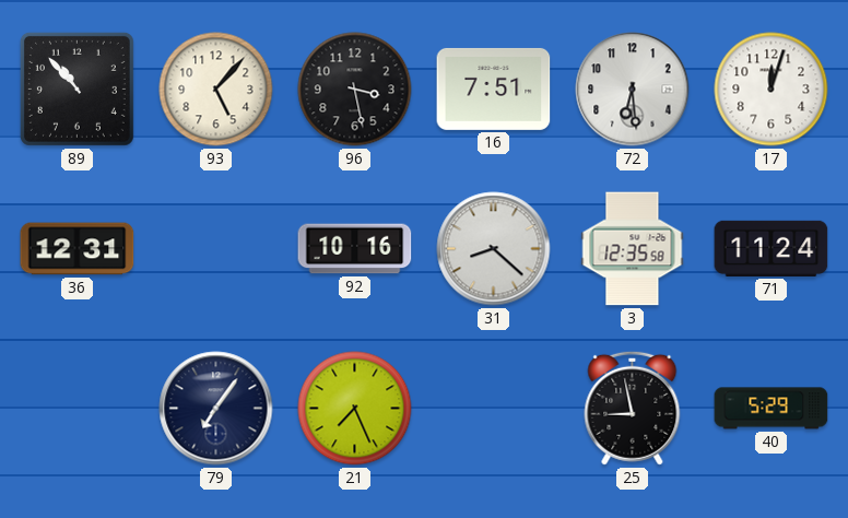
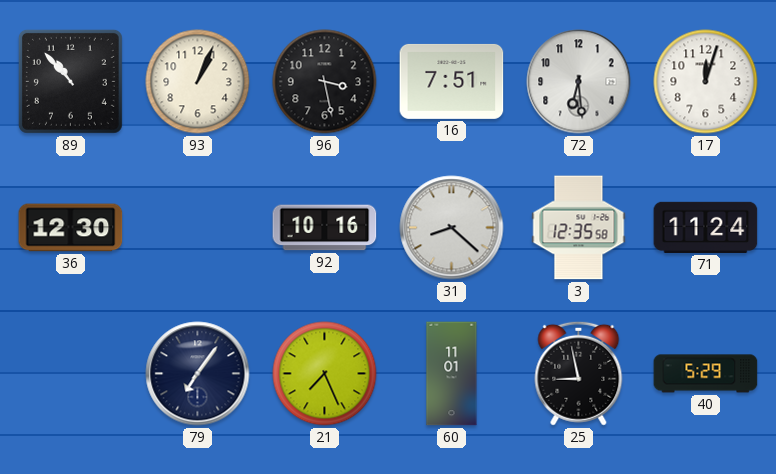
93: 5:07 -> 1:04 (198, 82)
36: 12:31 -> 12:30 (71, 228)
60: none -> 11:01 (452, 374)
